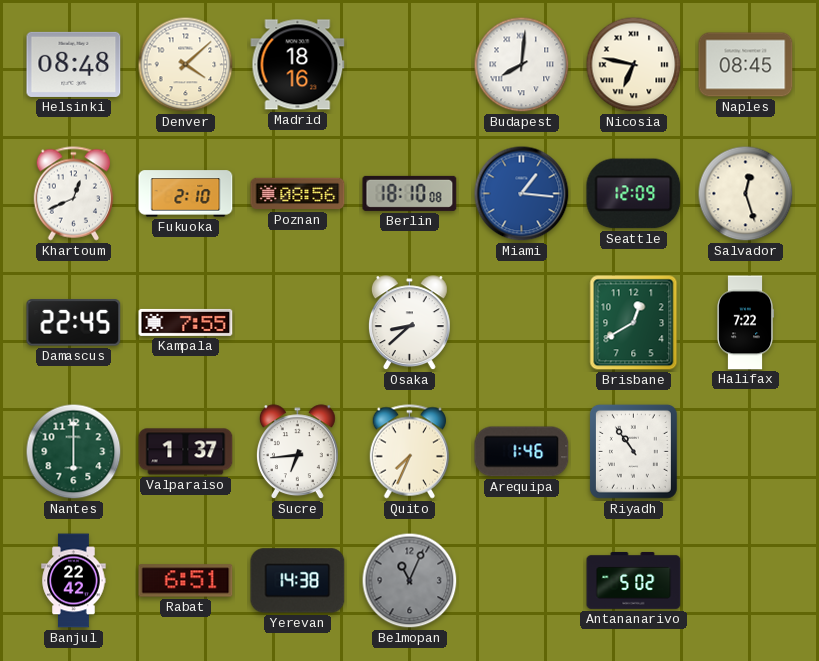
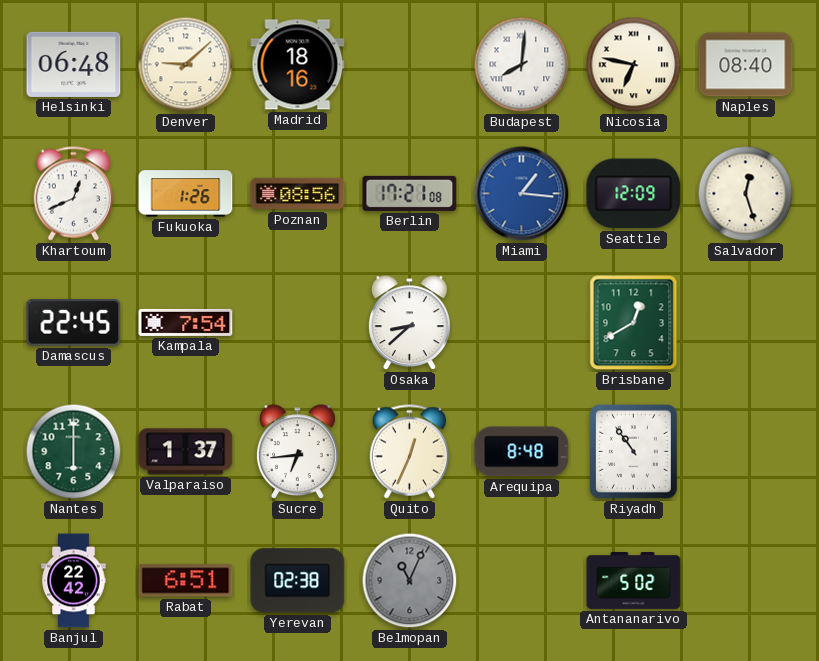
Helsinki: 08:48 -> 06:48 (74, 64)
Denver: 4:08 -> 9:08 (186, 65)
Naples: 08:45 -> 08:40 (746, 65)
Fukuoka: 2:10 -> 1:26 (186, 194)
Berlin: 18:10 -> 17:21 (410, 193)
Kampala: 7:55 -> 7:54 (186, 322)
Halifax: 7:22 -> none (745, 323)
Quito: 7:34 -> 12:34 (410, 452)
Arequipa: 1:46 -> 8:48 (522, 452)
Yerevan: 14:38 -> 02:38 (298, 581)
